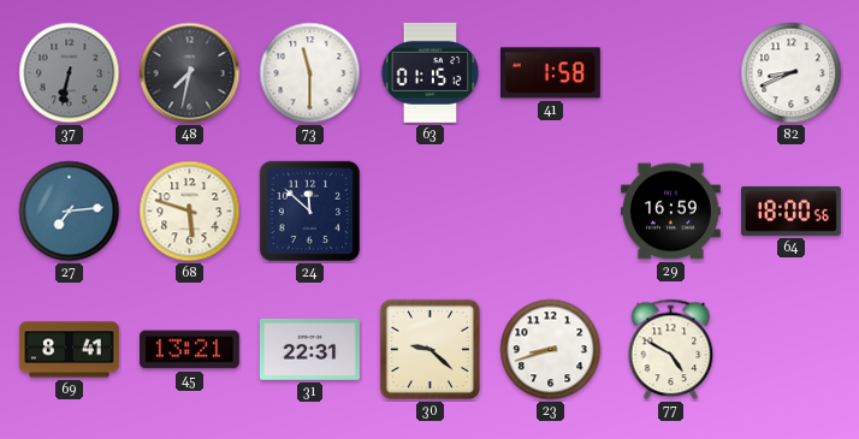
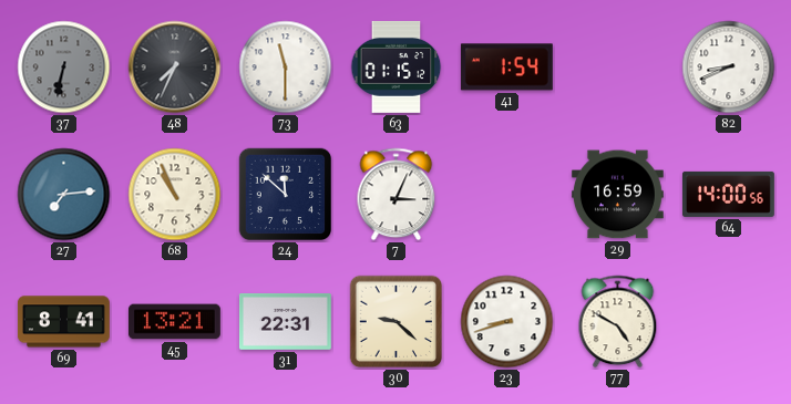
48: 7:32 -> 7:34 (175, 68)
41: 1:58 -> 1:54 (506, 68)
68: 5:48 -> 10:56 (175, 195)
7: none -> 3:04 (397, 195)
64: 18:00 -> 14:00 (728, 194)
